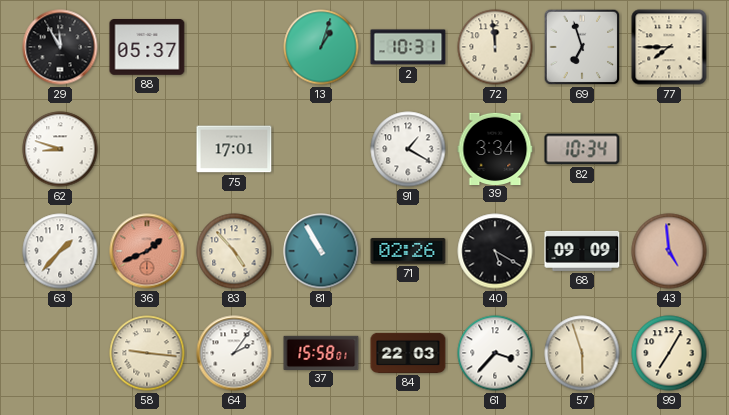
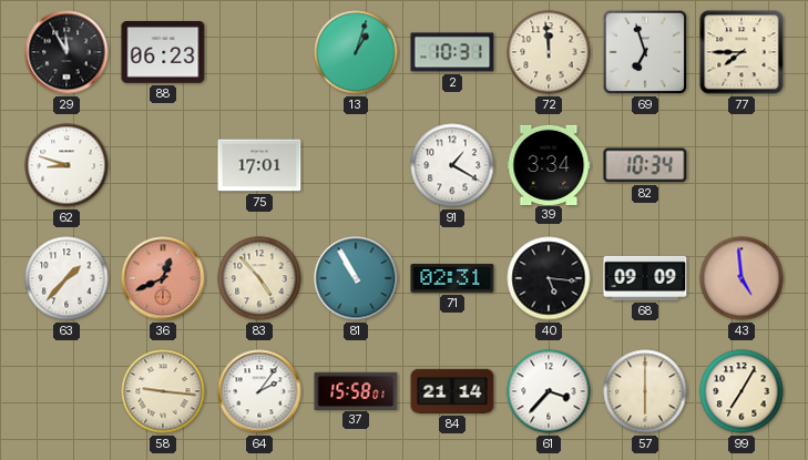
88: 05:37 -> 06:23 (163, 53)
36: 1:41 -> 12:41 (163, 278)
71: 02:26 -> 02:31 (452, 278)
40: 5:20 -> 5:16 (549, 278)
84: 22:03 -> 21:14 (452, 391)
57: 5:57 -> 6:00 (645, 391)
